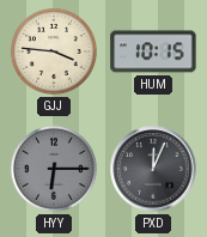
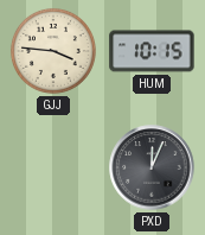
HYY: 6:15 -> none (54, 169)
